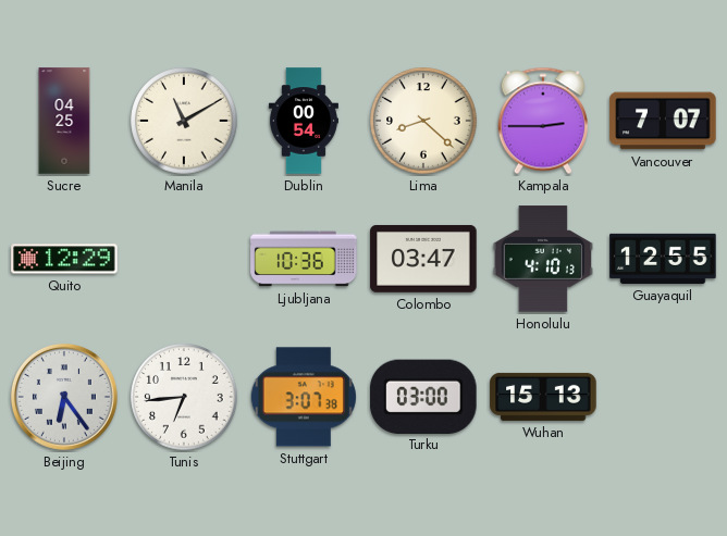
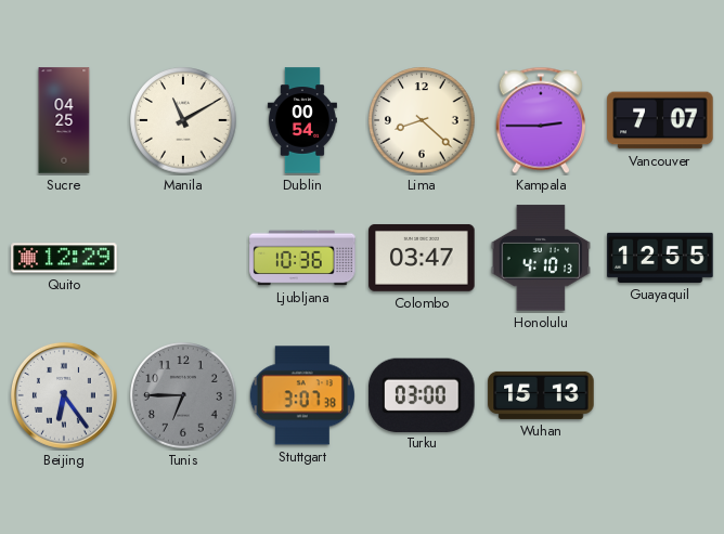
Tunis: 6:44 -> 6:45 (183, 395)
Tunis dial: white -> grey (183, 395)
